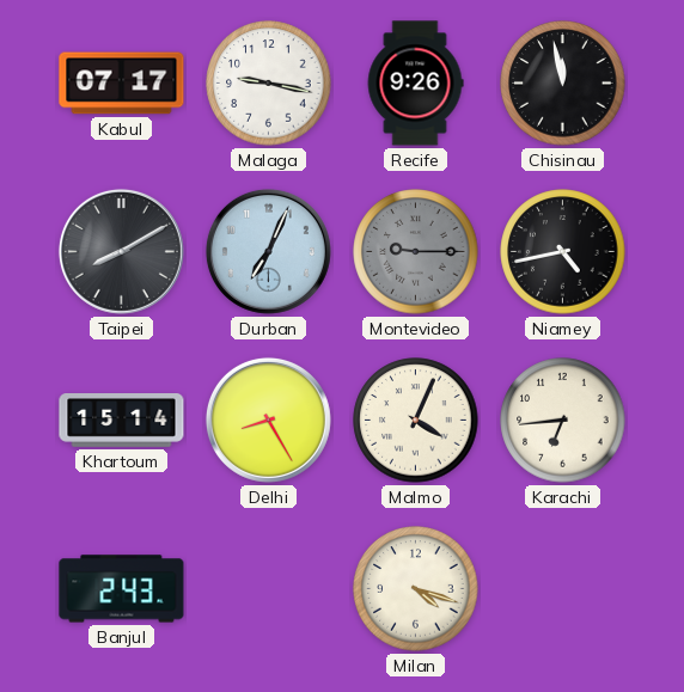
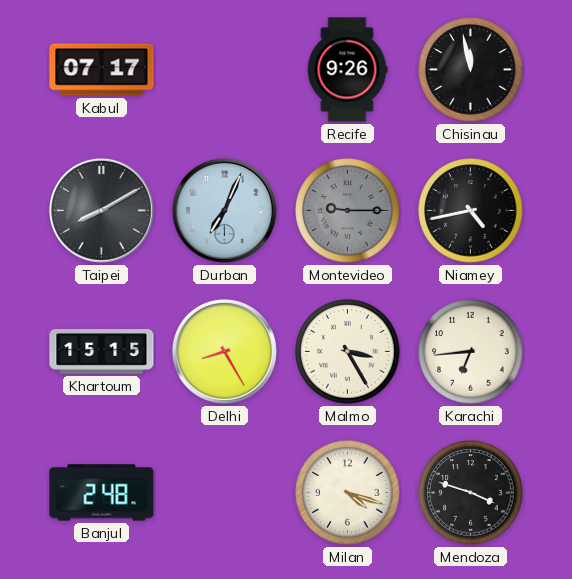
Malaga: 9:17 -> none (269, 84)
Khartoum: 15:14 -> 15:15 (102, 352)
Malmo: 4:04 -> 3:25 (348, 352)
Banjul: 2:43 -> 2:48 (102, 493)
Mendoza: none -> 3:48 (471, 493)
